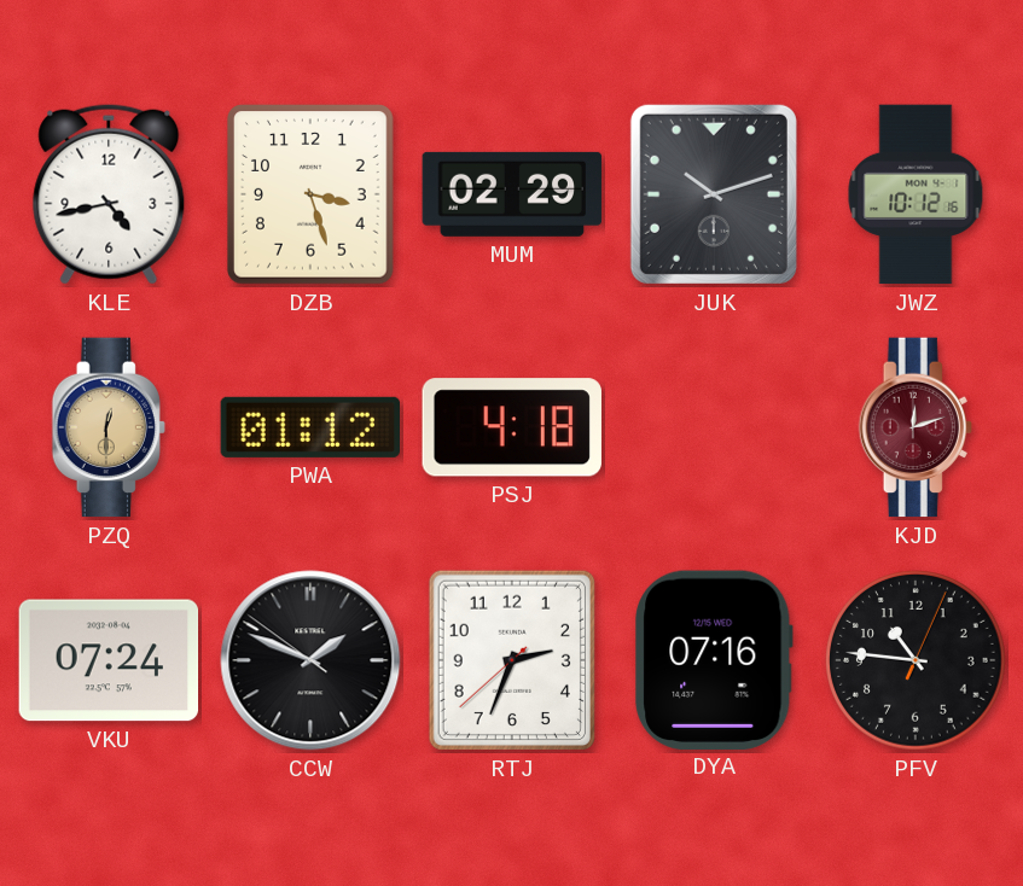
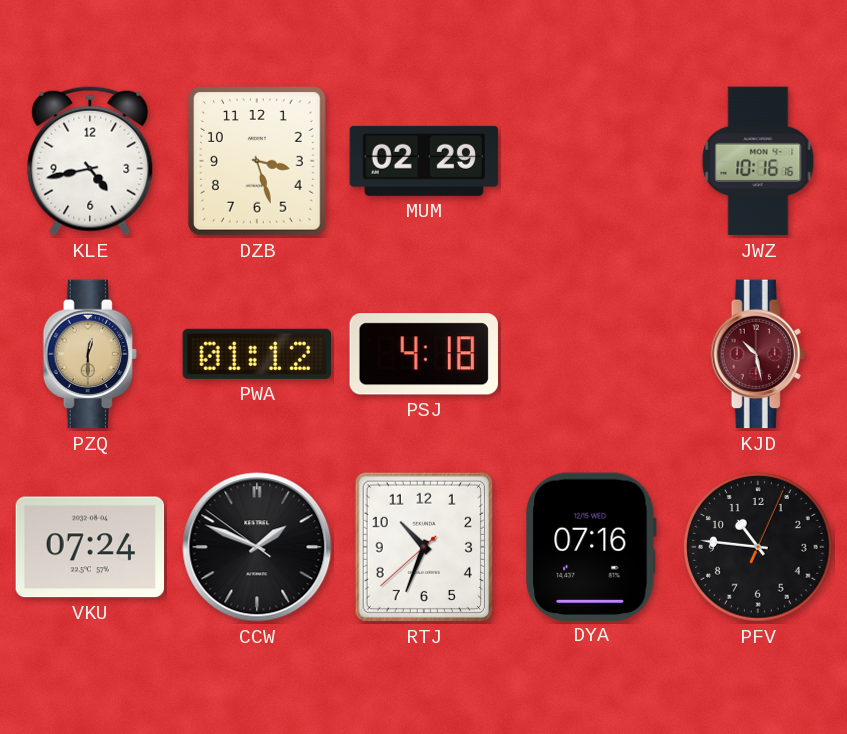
JUK: 10:12 -> none (714, 194)
JWZ: 10:12 -> 10:16 (758, 161)
KJD: 12:12 -> 10:28 (758, 354)
RTJ: 2:33 -> 10:33 (424, 547)
